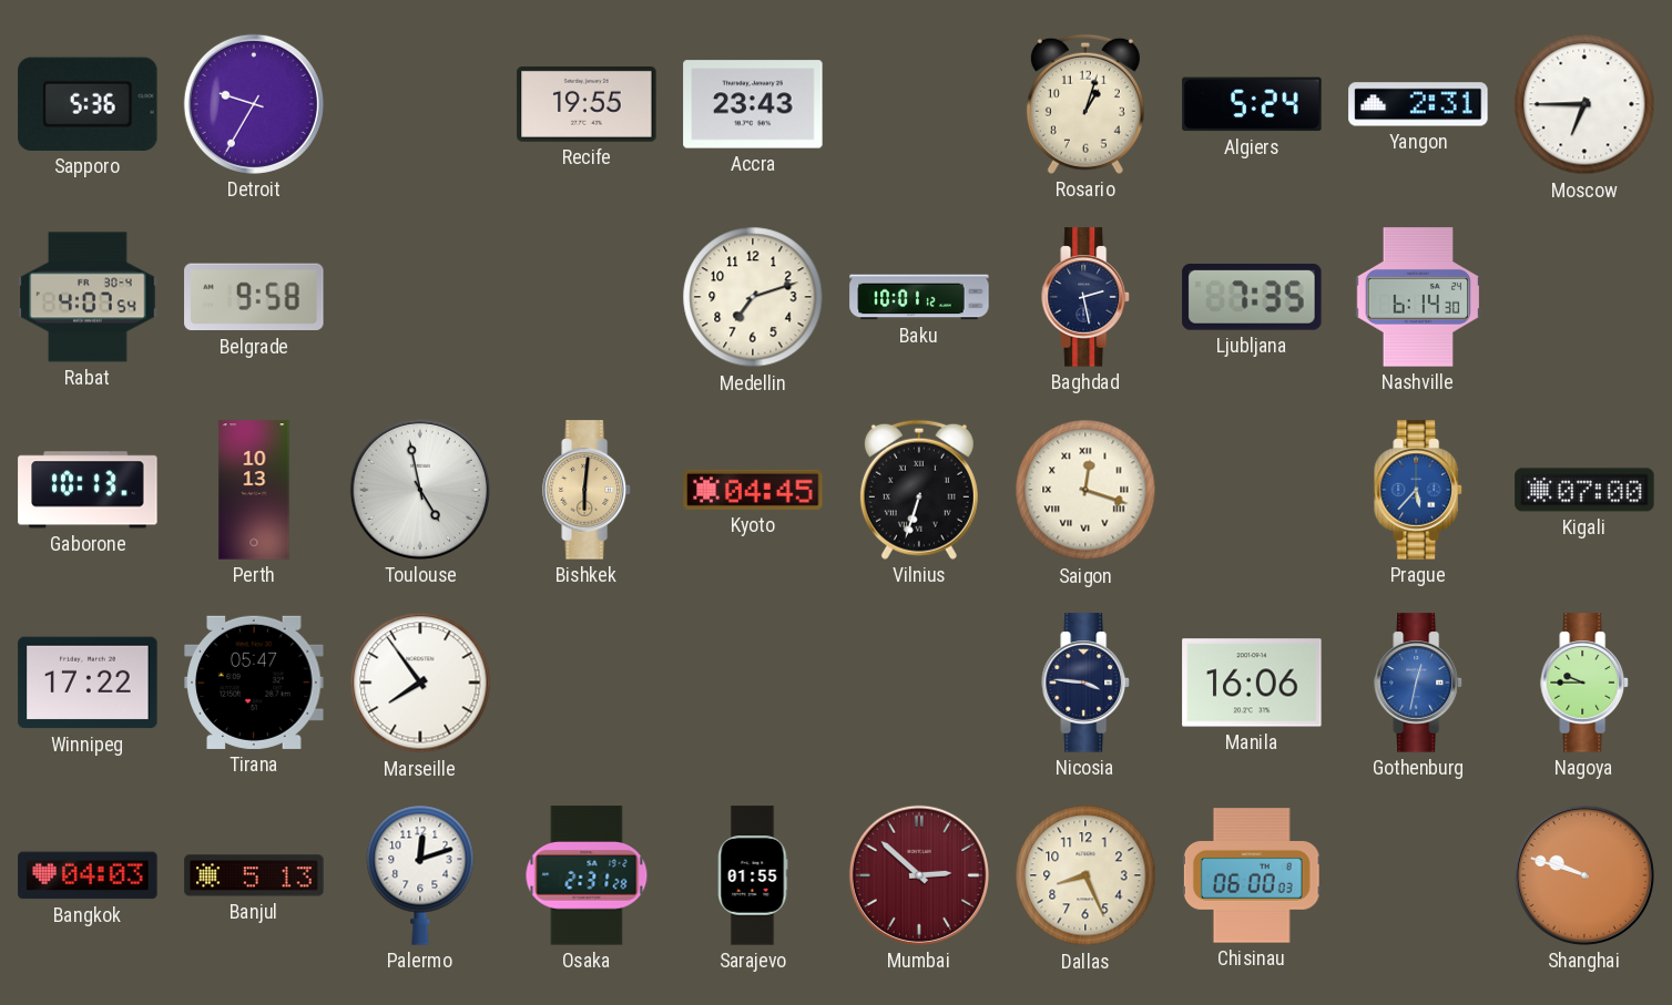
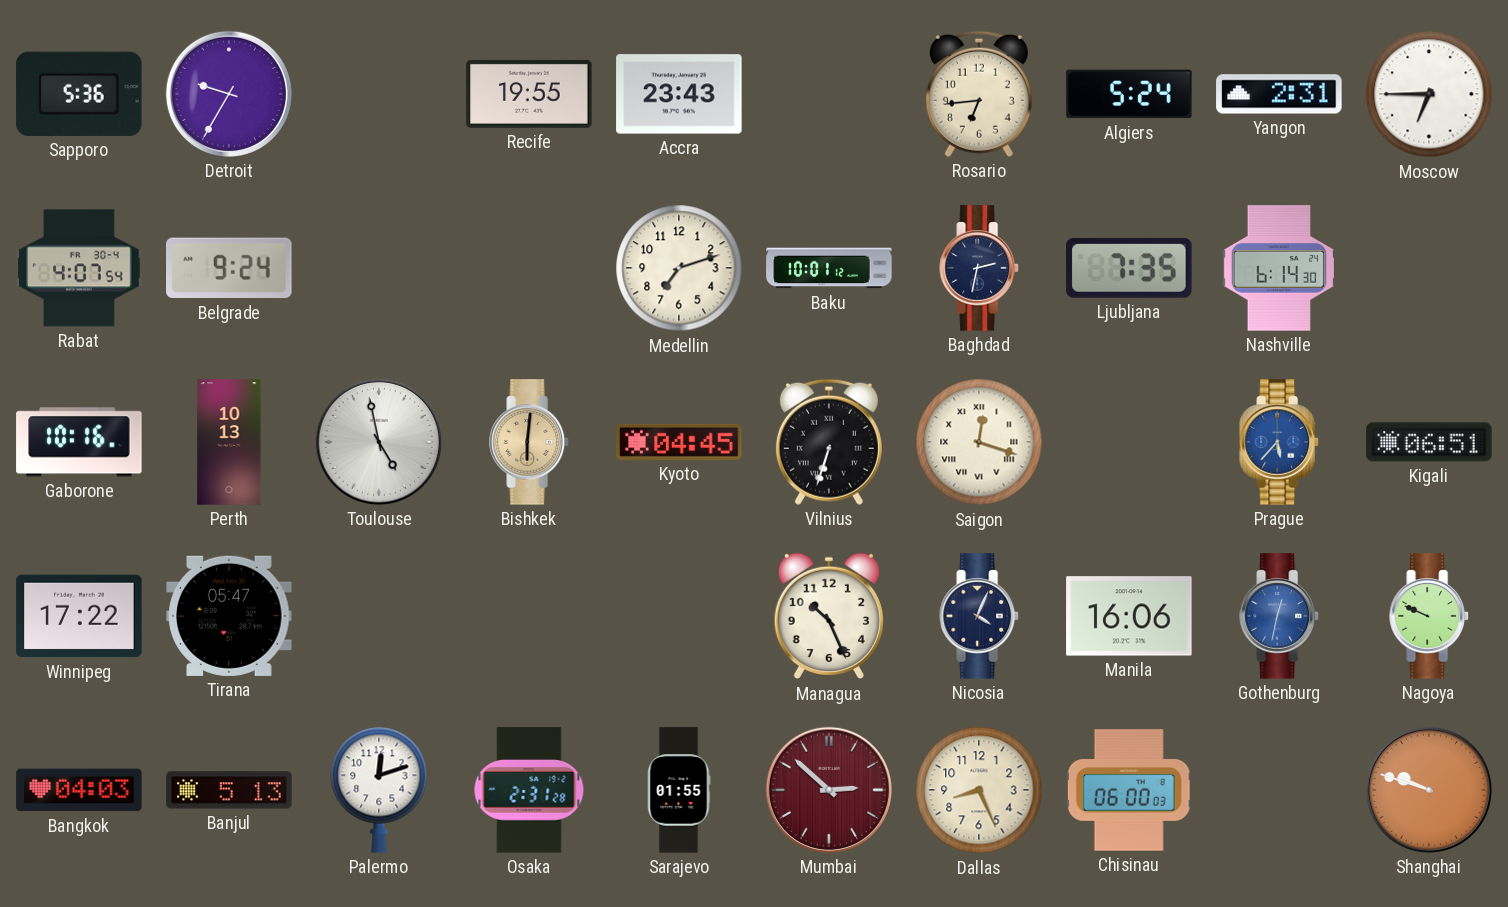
Rosario: 1:03 -> 6:44 (979, 94)
Belgrade: 9:58 -> 9:24 (229, 268)
Baghdad: 2:28 -> 2:32 (979, 268)
Gaborone: 10:13 -> 10:16 (79, 442)
Kigali: 07:00 -> 06:51 (1429, 442)
Marseille: 7:54 -> none (420, 683)
Managua: none -> 10:26 (829, 616)
Nicosia: 3:46 -> 4:04 (979, 616)
Nagoya: 9:45 -> 9:49 (1429, 616)
